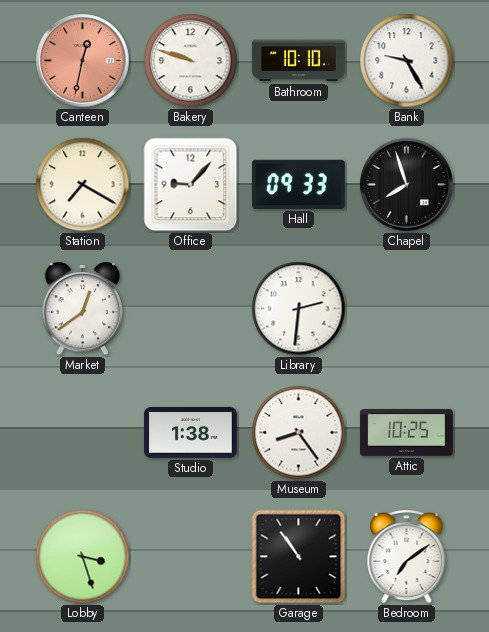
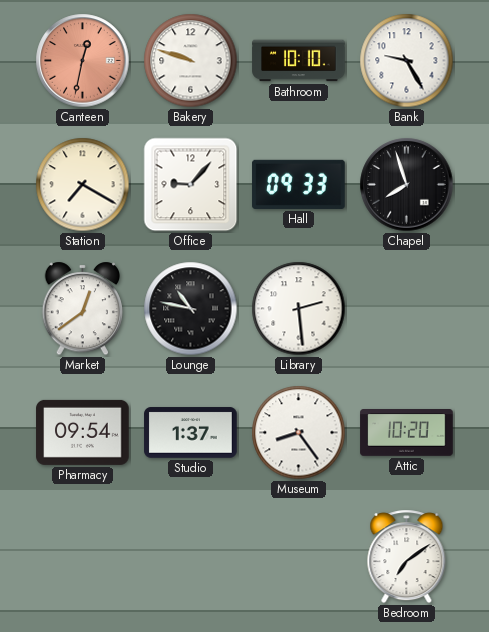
Lounge: none -> 10:47 (191, 309)
Library: 2:31 -> 2:29 (299, 309)
Pharmacy: none -> 09:54 (83, 432)
Studio: 1:38 -> 1:37 (191, 433)
Attic: 10:25 -> 10:20 (407, 433)
Lobby: 3:27 -> none (83, 557)
Garage: 10:54 -> none (299, 557)
